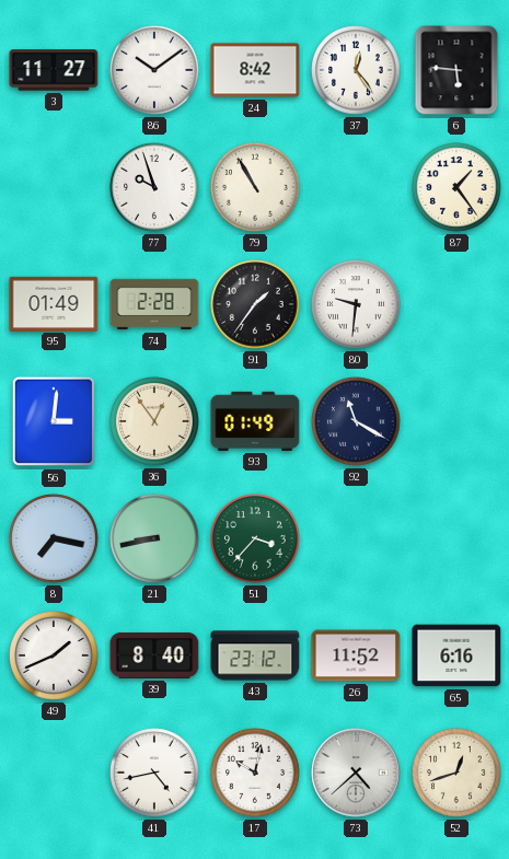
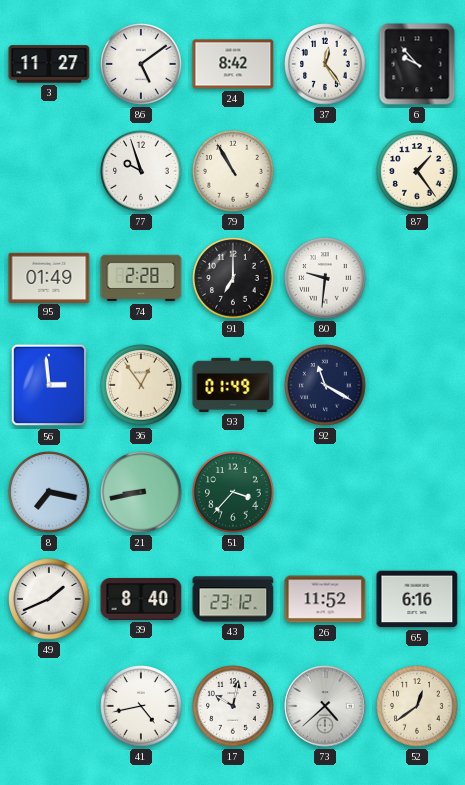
86: 10:09 -> 5:09 (141, 64)
6: 5:46 -> 9:53 (417, 64)
91: 1:36 -> 7:00 (233, 278)
56: 3:01 -> 2:59 (49, 385)
52: 12:42 -> 12:39 (417, 706)
